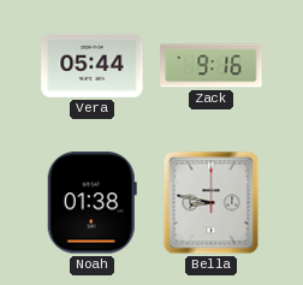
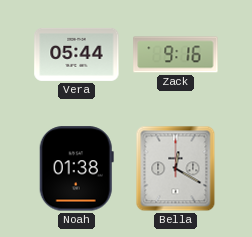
Bella: 8:47 -> 12:20 (176, 169)
